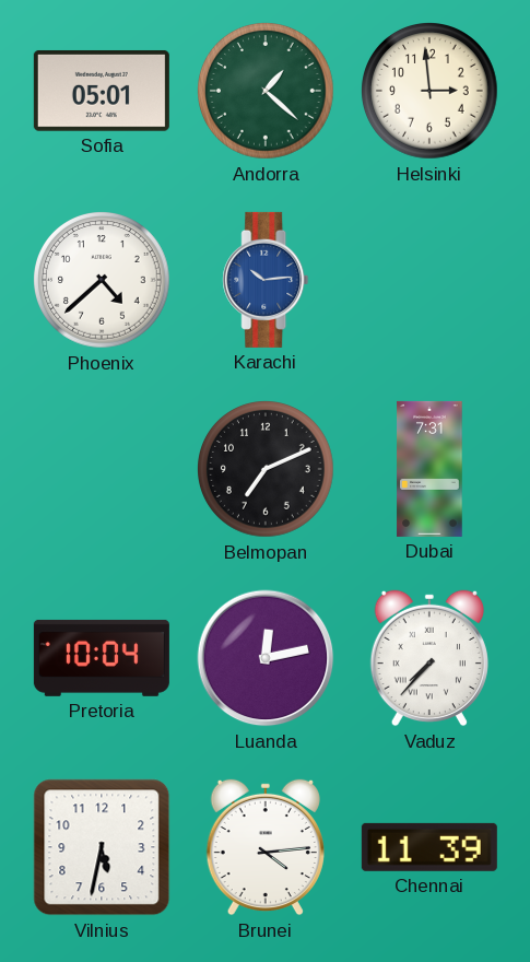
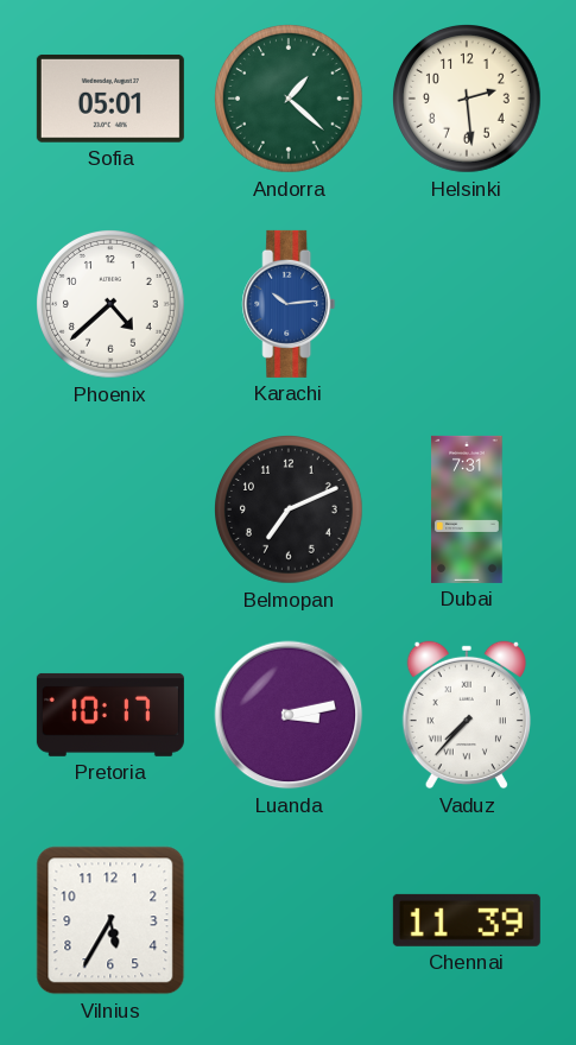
Helsinki: 2:59 -> 2:29 (468, 100)
Pretoria: 10:04 -> 10:17 (110, 715)
Luanda: 12:13 -> 3:13 (289, 715)
Vilnius: 5:32 -> 5:35 (110, 920)
Brunei: 4:14 -> none (266, 847)
